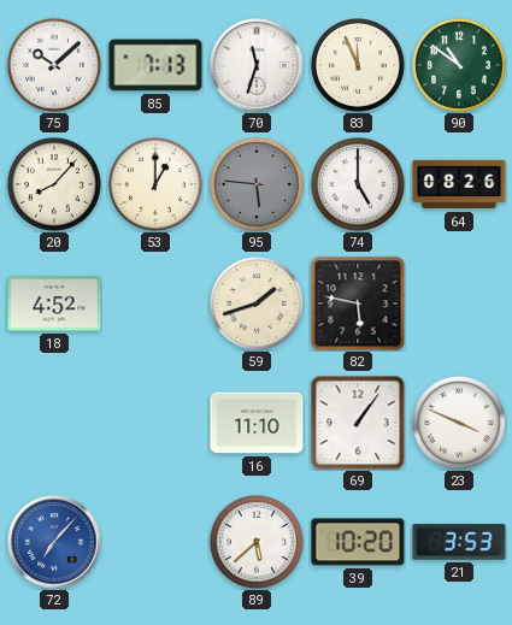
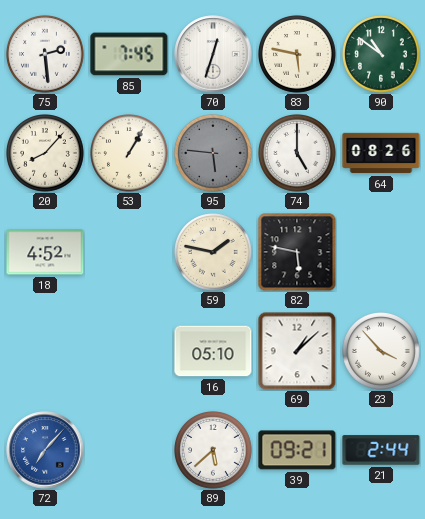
75: 10:08 -> 2:29 (46, 55)
85: 7:13 -> 7:45 (129, 54)
70: 11:33 -> 12:33 (213, 54)
83: 11:56 -> 5:47 (298, 55)
53: 1:00 -> 1:05 (130, 154)
59: 1:42 -> 1:47 (214, 253)
16: 11:10 -> 05:10 (213, 351)
69: 1:06 -> 1:08 (297, 351)
23: 3:49 -> 3:53 (382, 352)
39: 10:20 -> 09:21 (297, 450)
21: 3:53 -> 2:44 (381, 450)
